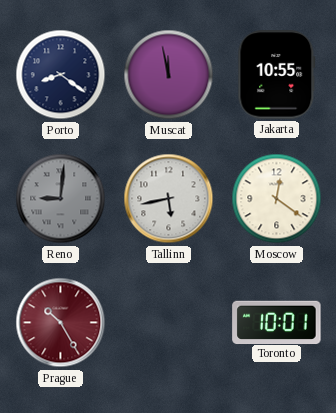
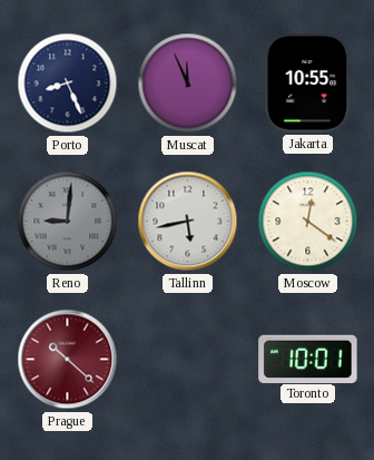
Porto: 8:21 -> 8:26 (68, 84)
Muscat: 11:58 -> 11:56 (188, 84)
Prague: 10:25 -> 10:22 (68, 360)
